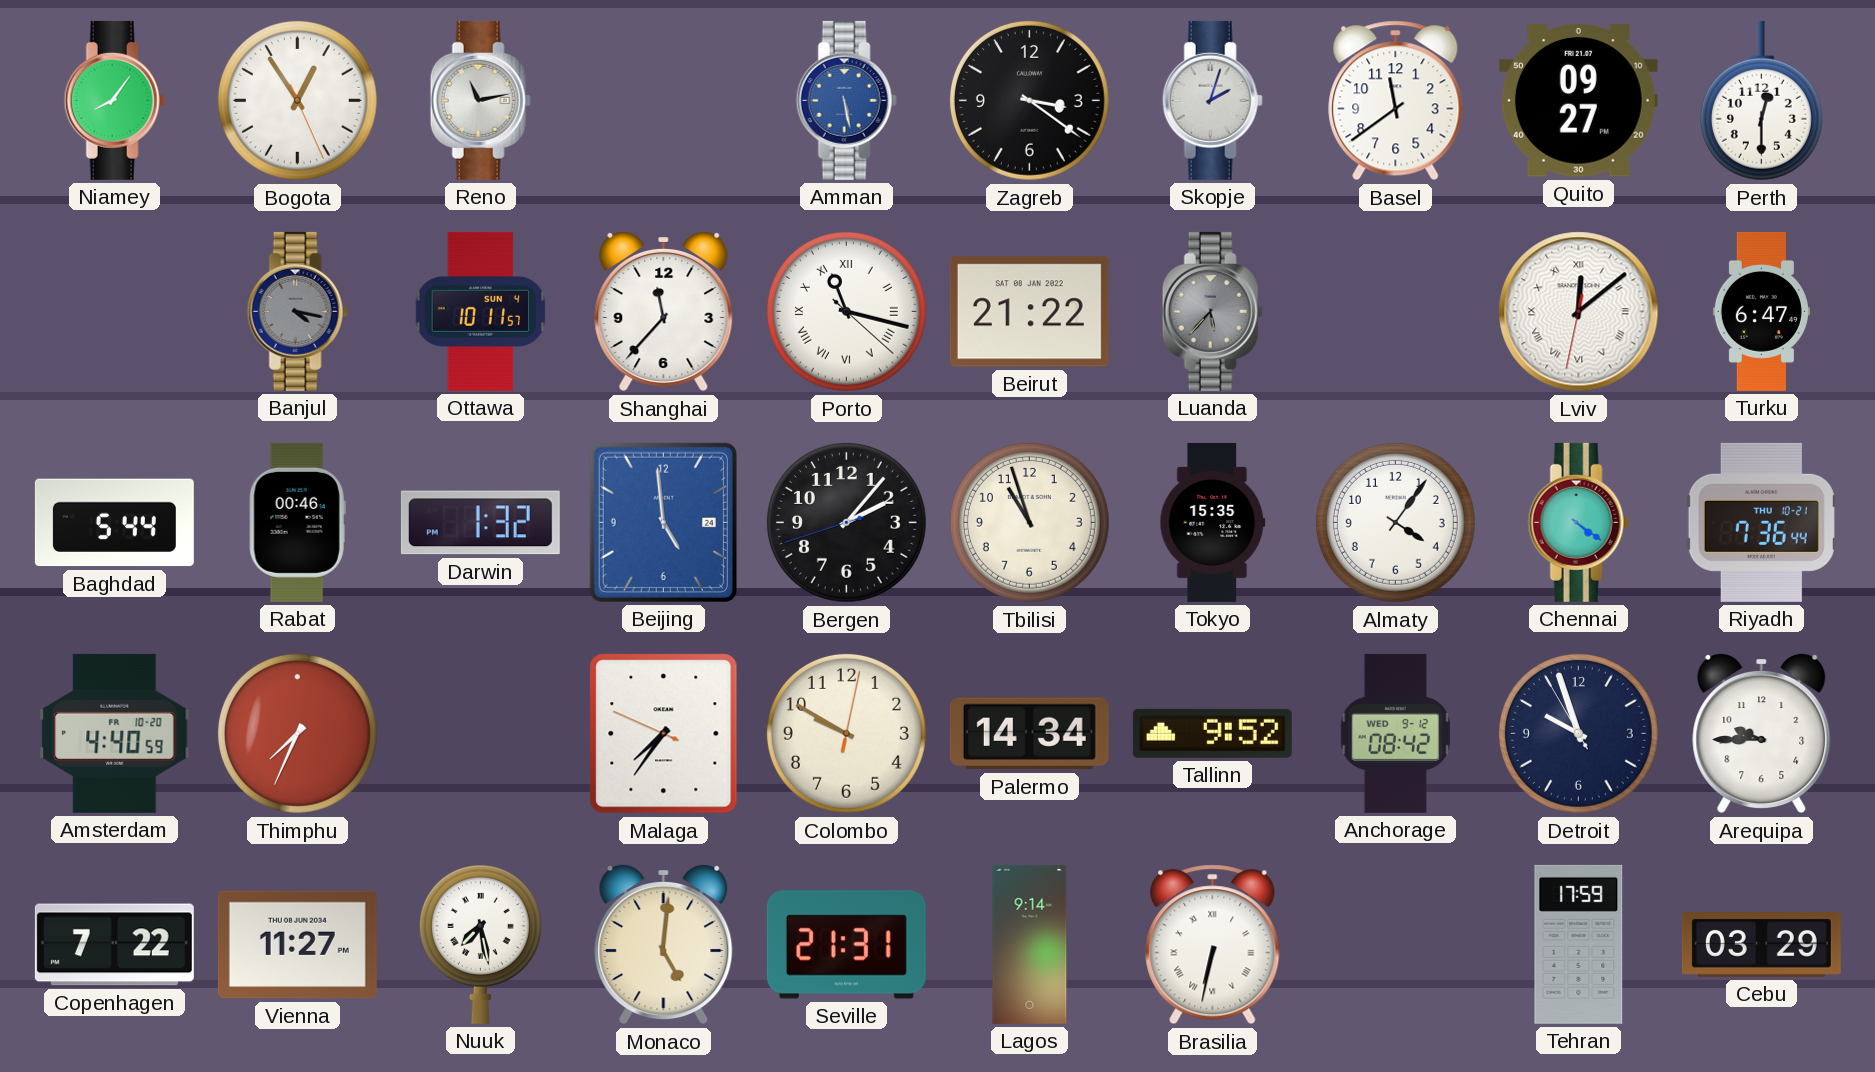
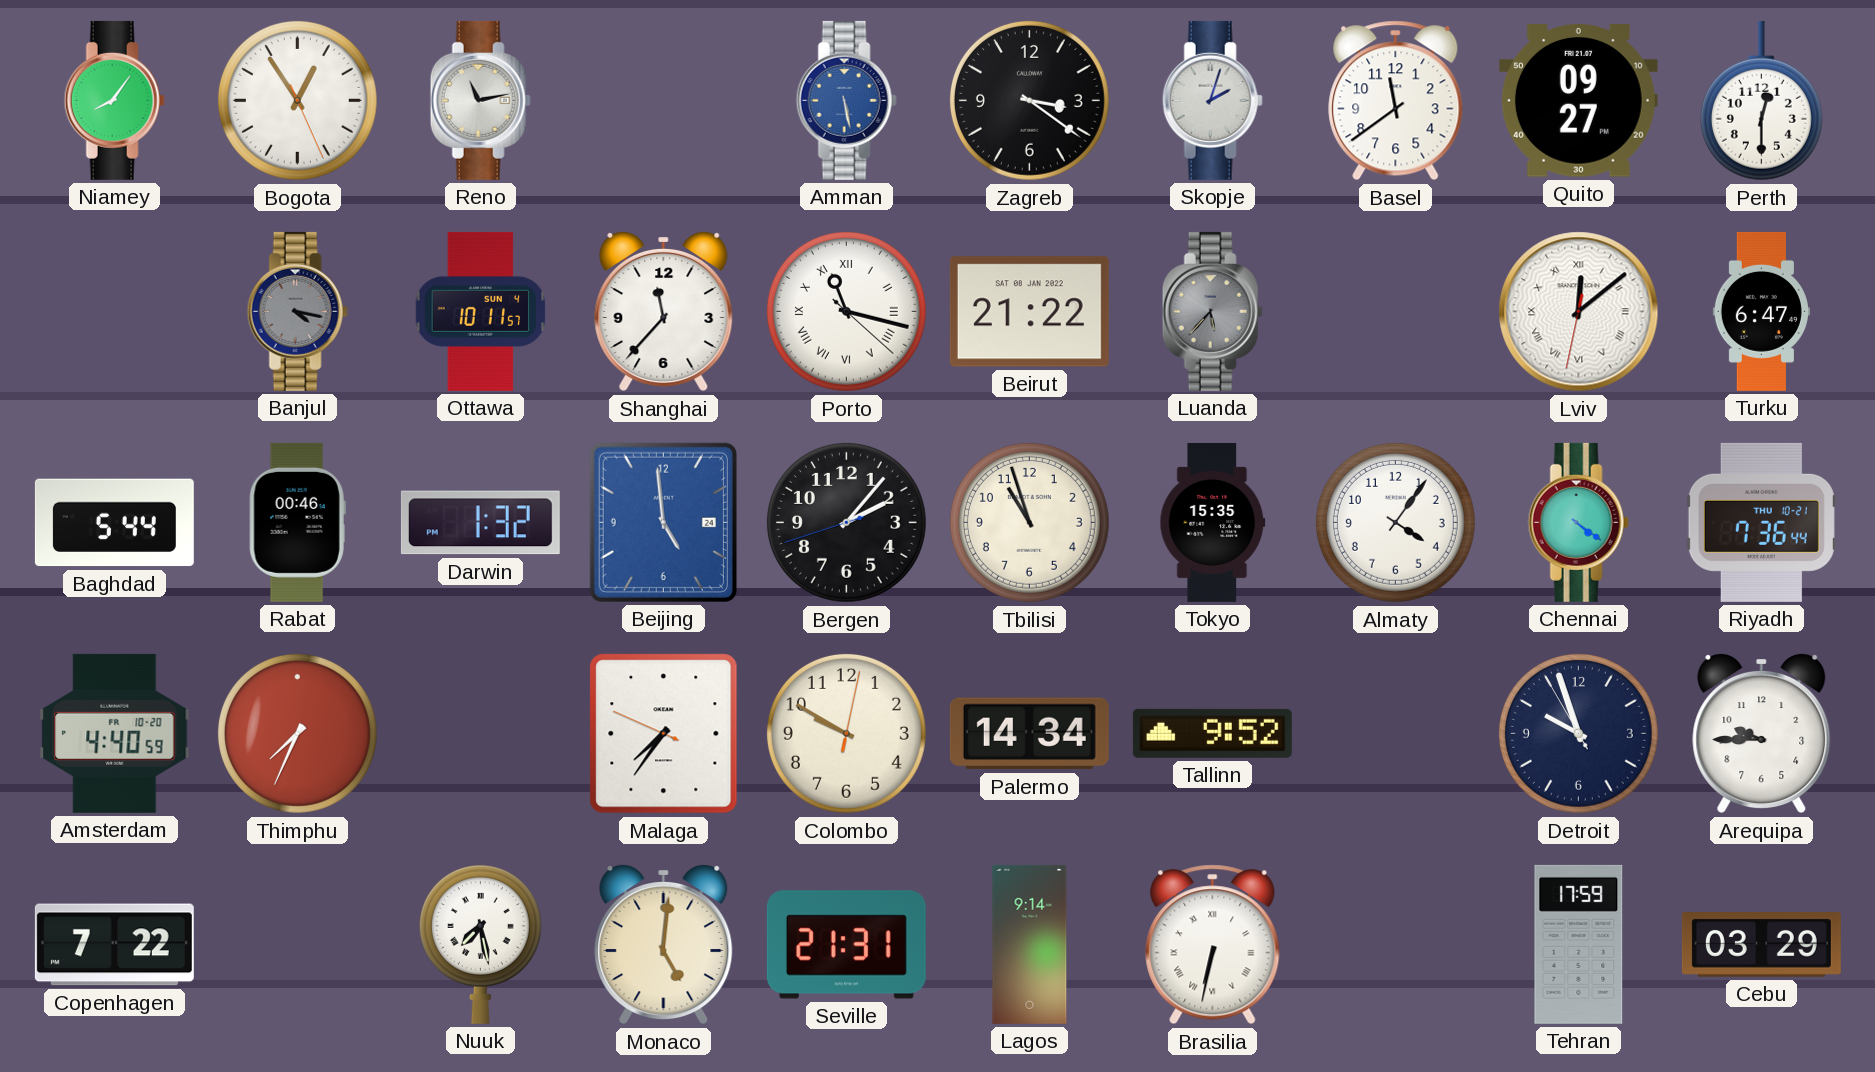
Anchorage: 08:42 -> none (1396, 733)
Vienna: 11:27 -> none (297, 945)
